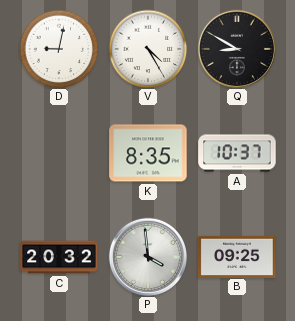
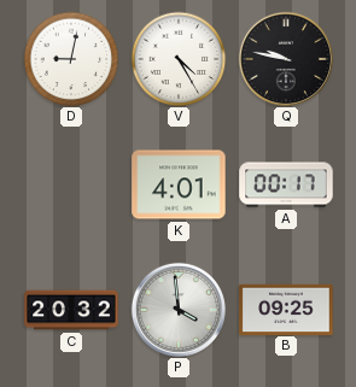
Q: 8:50 -> 9:47 (286, 59)
K: 8:35 -> 4:01 (179, 184)
A: 10:37 -> 00:17 (286, 184)
